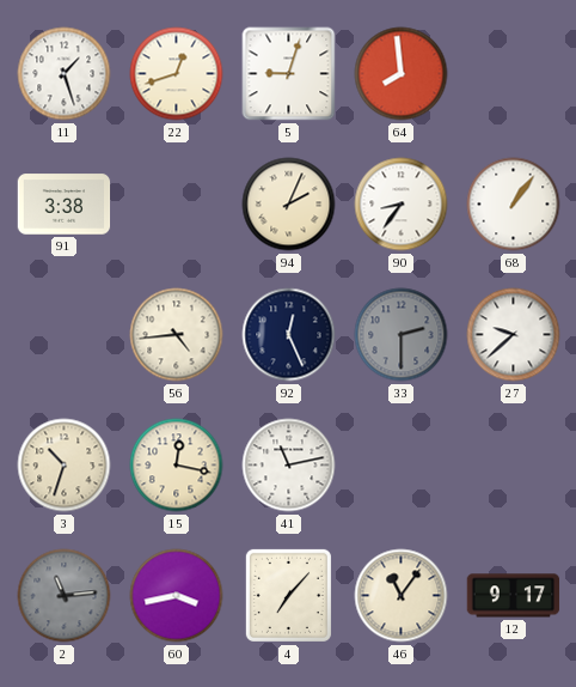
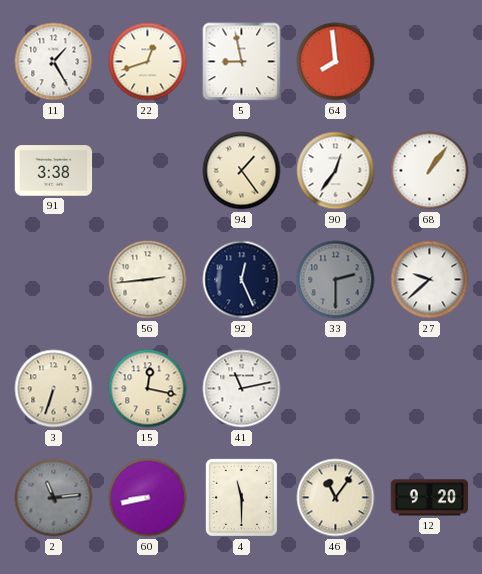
11: 1:27 -> 1:25 (54, 62)
5: 9:03 -> 8:58 (242, 62)
94: 2:04 -> 1:24 (242, 171)
90: 8:36 -> 12:36 (336, 171)
56: 4:44 -> 2:44 (148, 280)
3: 10:33 -> 6:33 (54, 389)
60: 3:43 -> 8:43 (148, 498)
4: 7:07 -> 11:30 (241, 497)
12: 9:17 -> 9:20 (430, 498)
